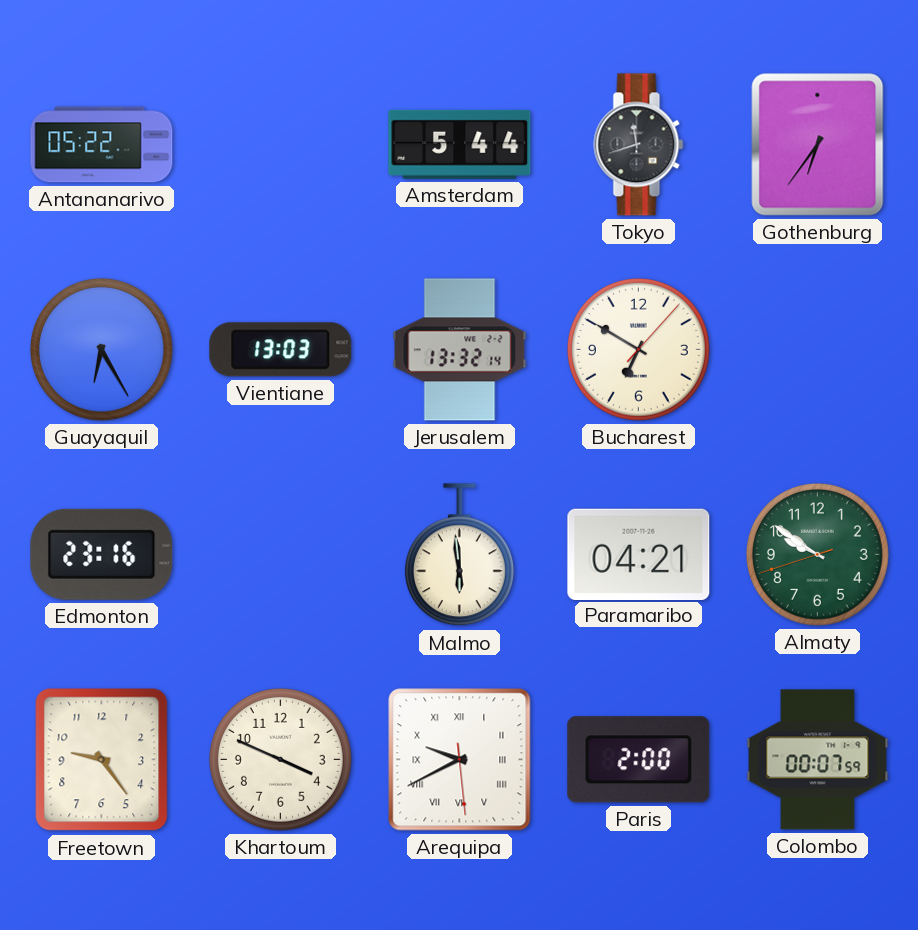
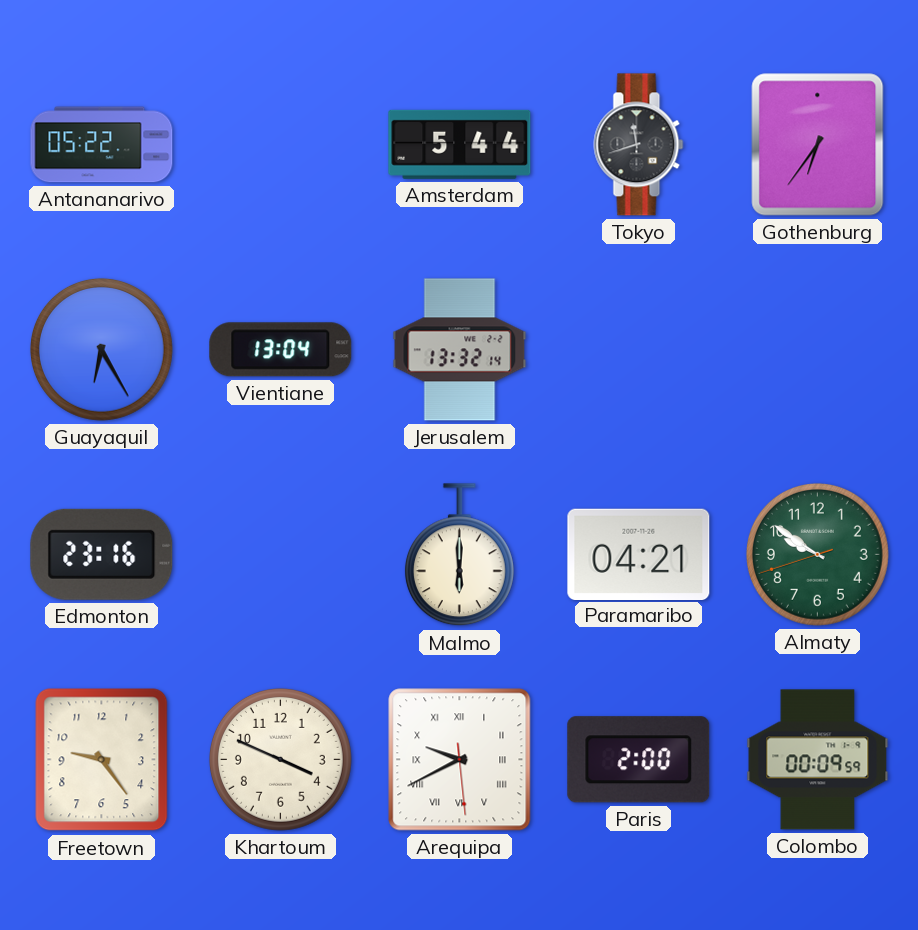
Vientiane: 13:03 -> 13:04 (281, 350)
Bucharest: 6:50 -> none (638, 349)
Malmo: 5:59 -> 6:00 (459, 555)
Colombo: 00:07 -> 00:09 (818, 760)
